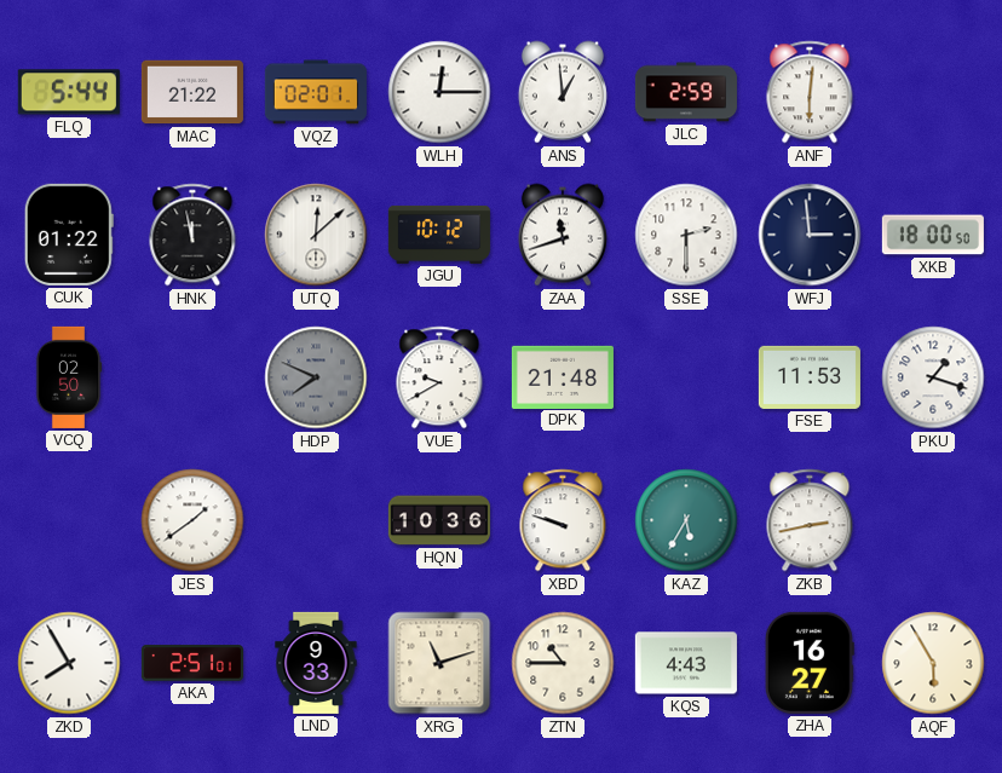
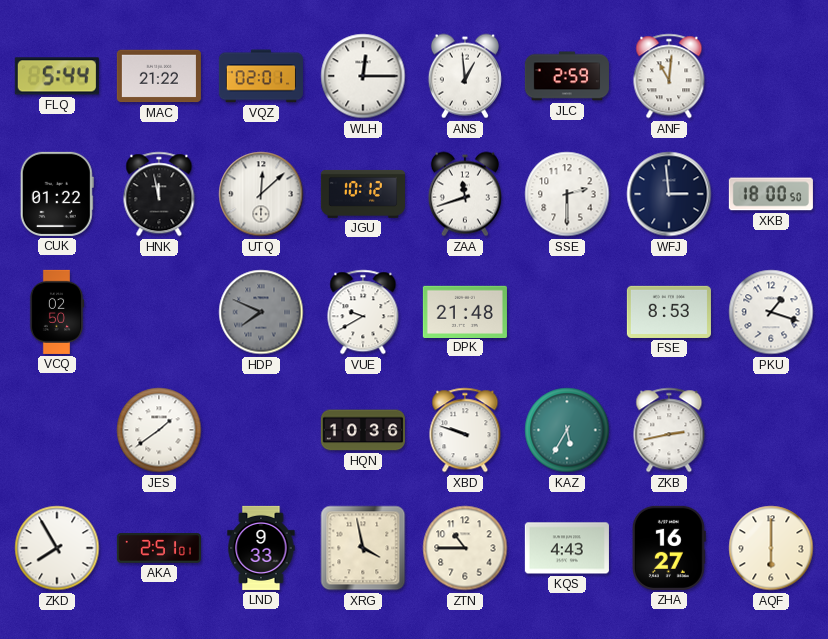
ANF: 6:01 -> 11:01 (669, 76)
FSE: 11:53 -> 8:53 (669, 312)
XRG: 11:12 -> 3:58 (363, 548)
AQF: 5:55 -> 6:00 (771, 548)
